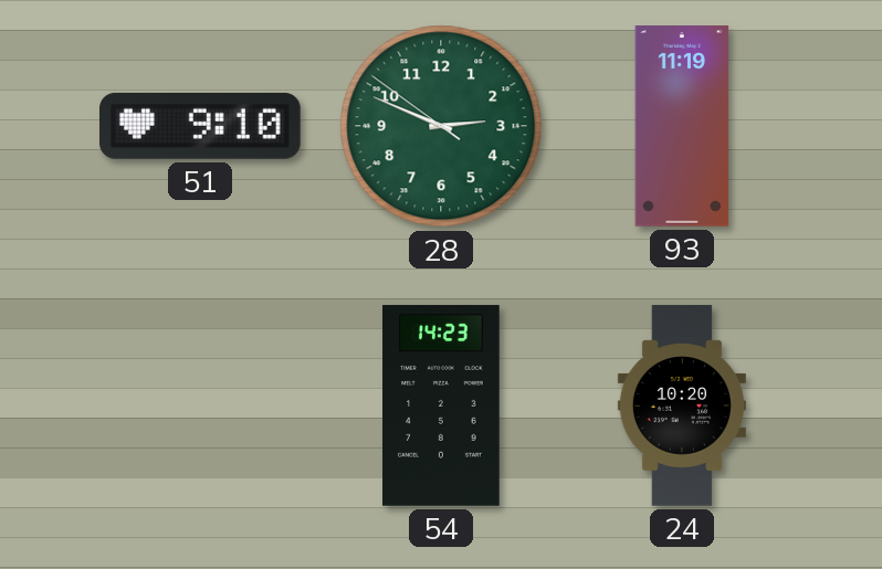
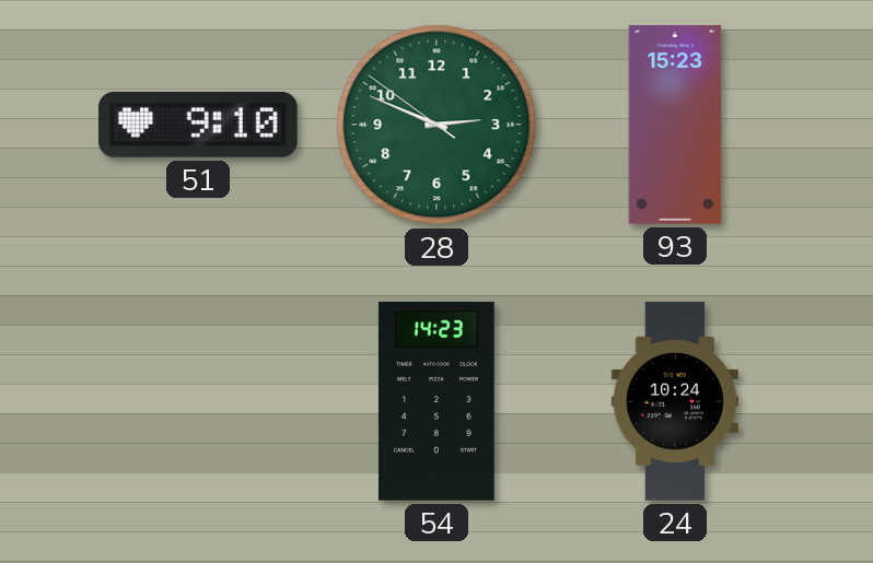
93: 11:19 -> 15:23 (675, 125)
24: 10:20 -> 10:24 (675, 401)
